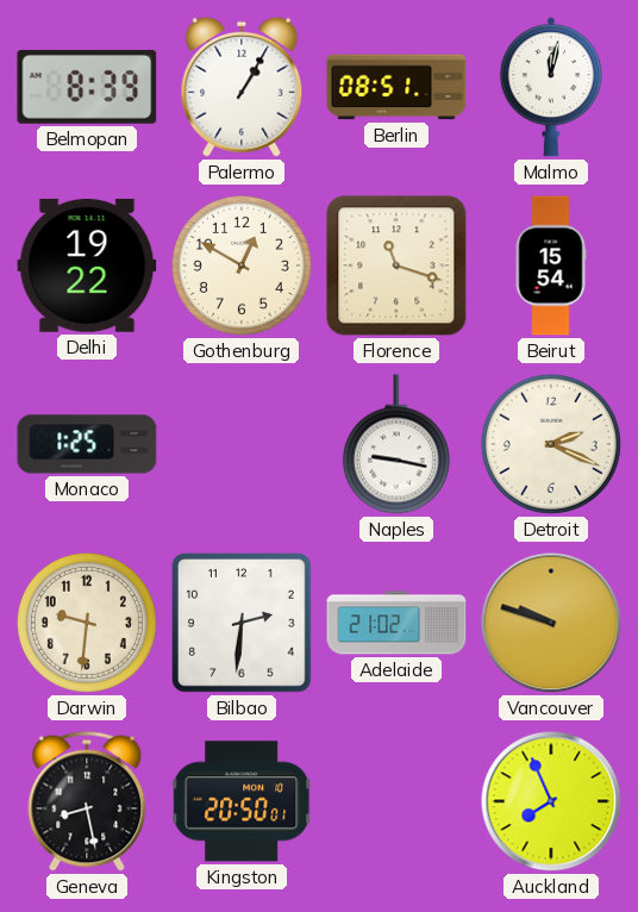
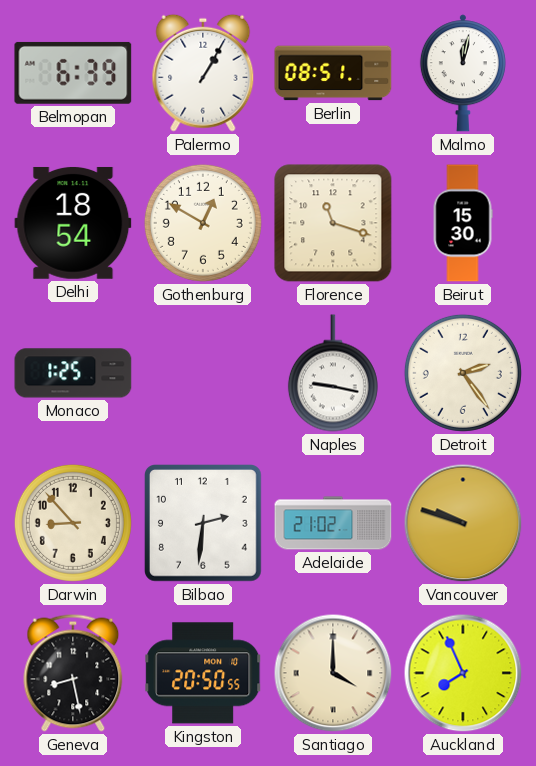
Belmopan: 8:39 -> 6:39 (73, 73)
Delhi: 19:22 -> 18:54 (73, 223)
Beirut: 15:54 -> 15:30 (463, 223)
Detroit: 2:19 -> 2:24 (463, 373)
Darwin: 9:31 -> 8:53 (73, 523)
Kingston: 20:50:01 -> 20:50:55 (203, 673)
Santiago: none -> 4:00 (333, 673)
